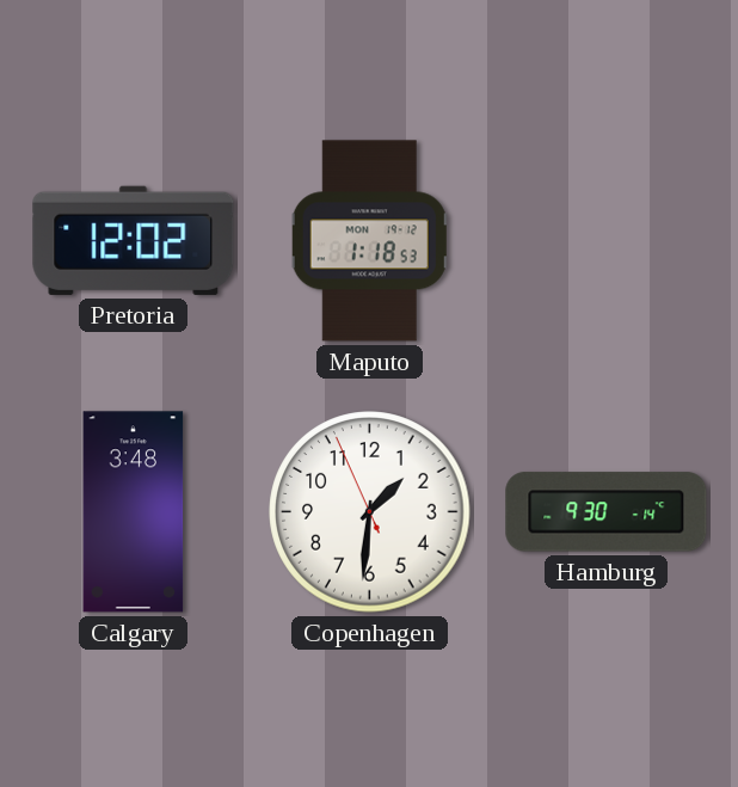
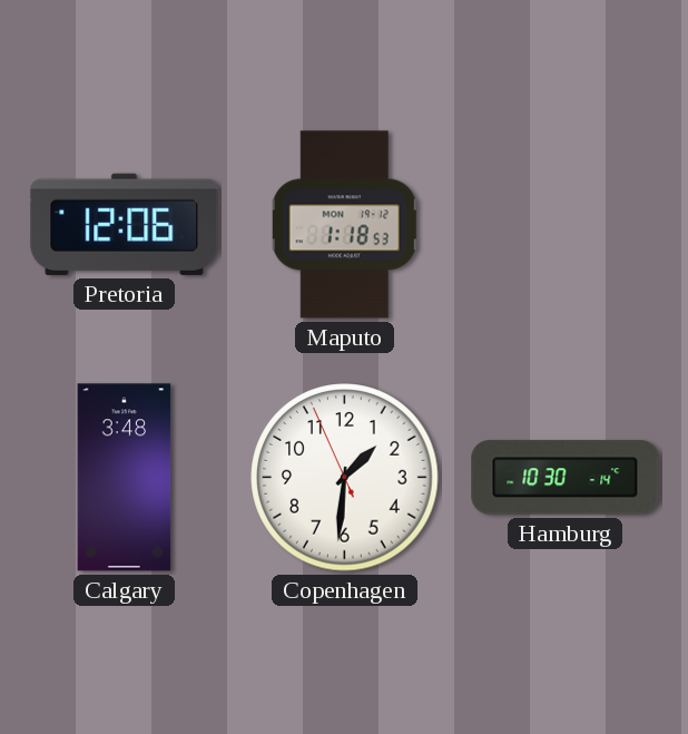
Pretoria: 12:02 -> 12:06 (125, 224)
Hamburg: 9:30 -> 10:30 (566, 478)
